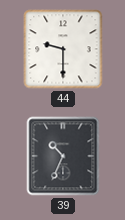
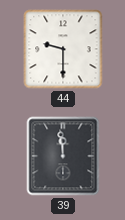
39: 10:34 -> 11:59 (63, 156)
